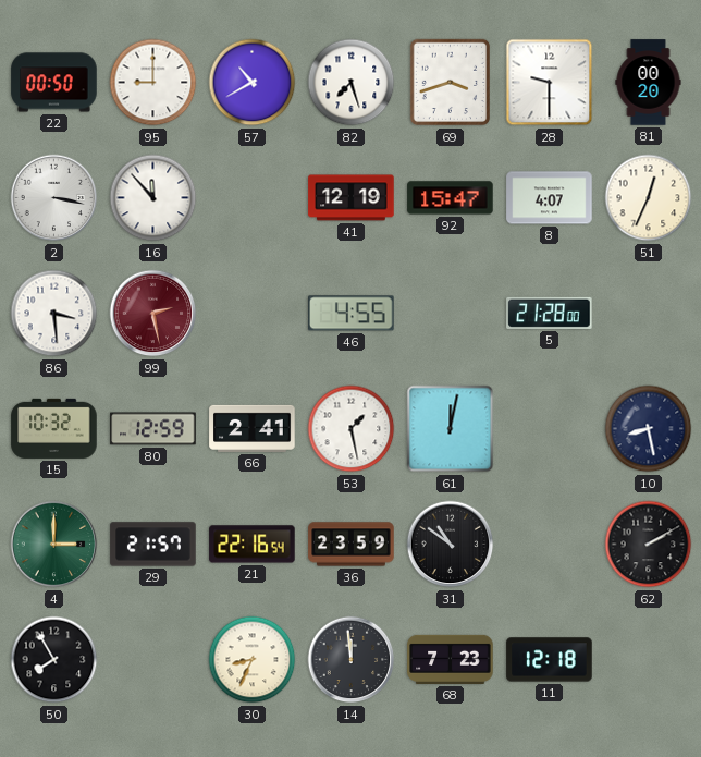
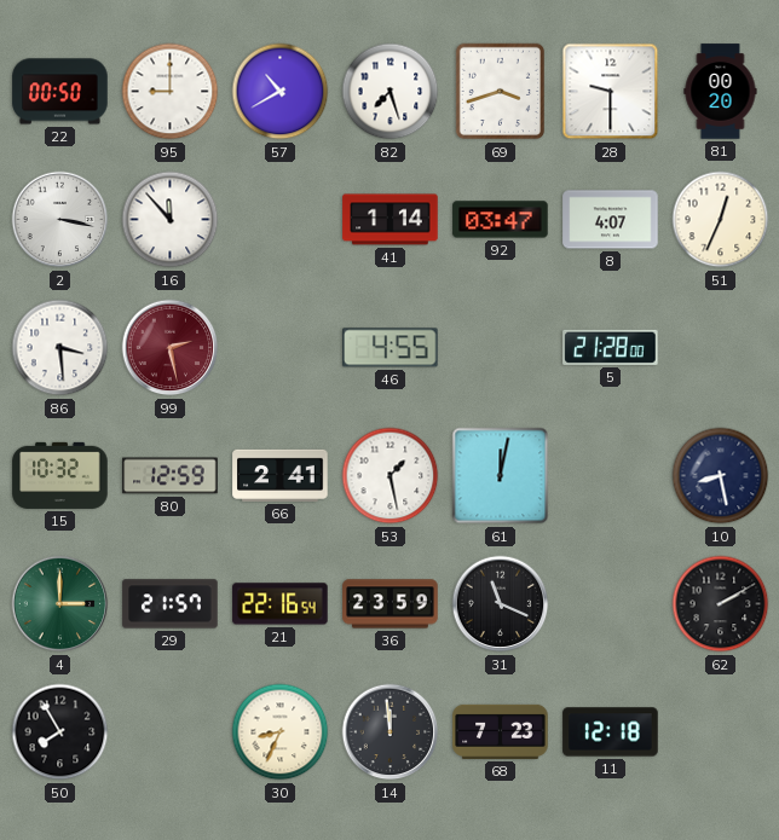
41: 12:19 -> 1:14 (391, 220)
92: 15:47 -> 03:47 (501, 220)
31: 10:51 -> 11:19 (501, 604)
